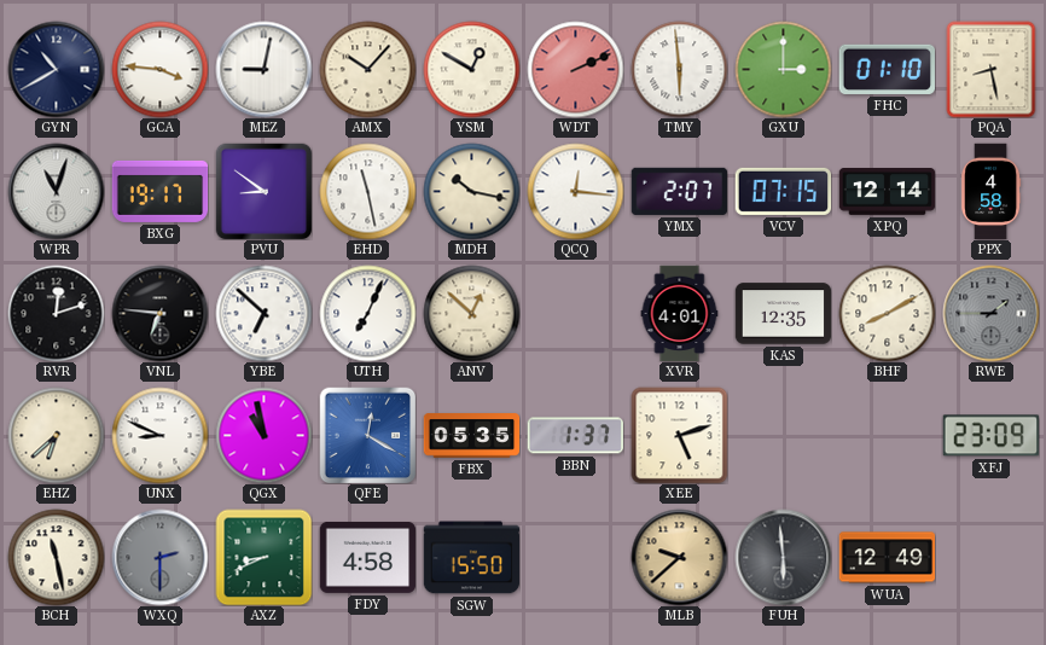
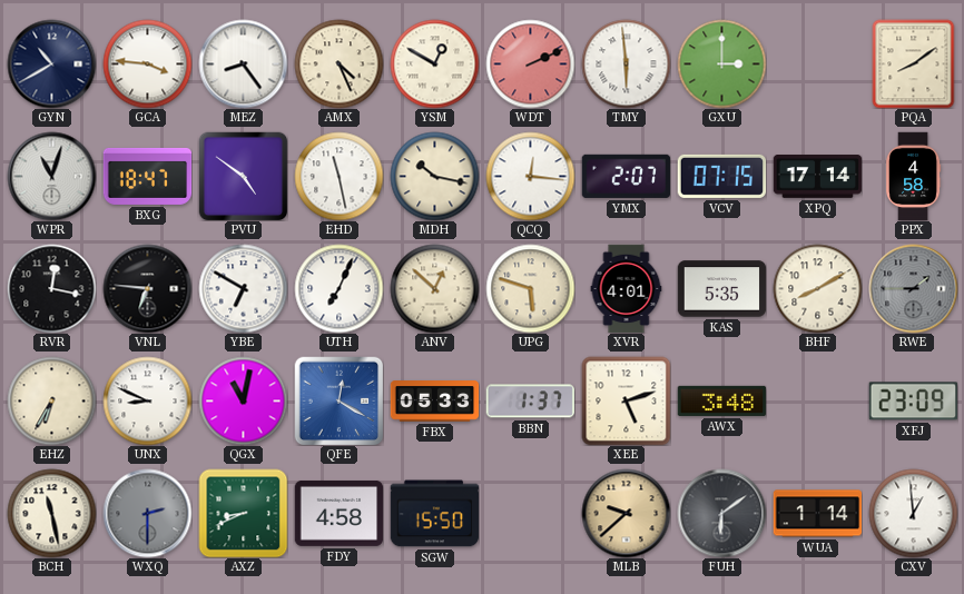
MEZ: 9:02 -> 8:24 (243, 63)
AMX: 10:07 -> 4:26 (338, 63)
FHC: 01:10 -> none (887, 69)
PQA: 8:28 -> 8:09 (914, 63)
BXG: 19:17 -> 18:47 (147, 176)
PVU: 8:51 -> 4:51 (243, 176)
XPQ: 12:14 -> 17:14 (817, 177)
RVR: 12:12 -> 12:17 (51, 288)
YBE: 6:52 -> 6:50 (243, 288)
UPG: none -> 5:48 (530, 288)
KAS: 12:35 -> 5:35 (721, 289)
EHZ: 6:38 -> 6:35 (51, 400)
QGX: 10:58 -> 11:02 (243, 400)
FBX: 05:35 -> 05:33 (434, 402)
AWX: none -> 3:48 (721, 400)
FUH: 5:59 -> 6:09 (721, 513)
WUA: 12:49 -> 1:14 (817, 514)
CXV: none -> 12:59 (913, 513)
